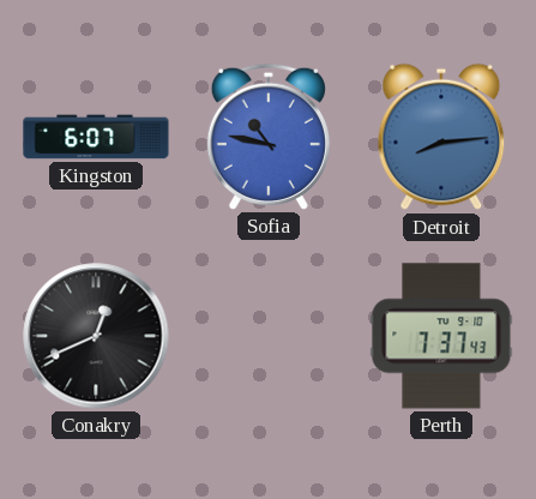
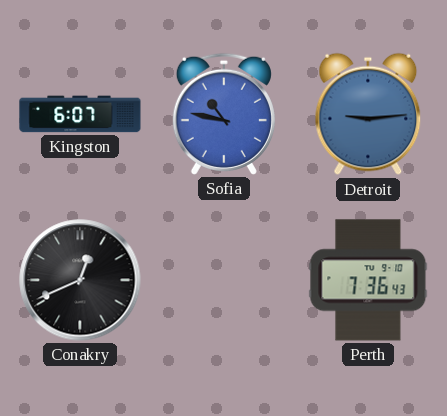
Detroit: 8:14 -> 9:14 (368, 114)
Perth: 7:37 -> 7:36 (368, 280)
